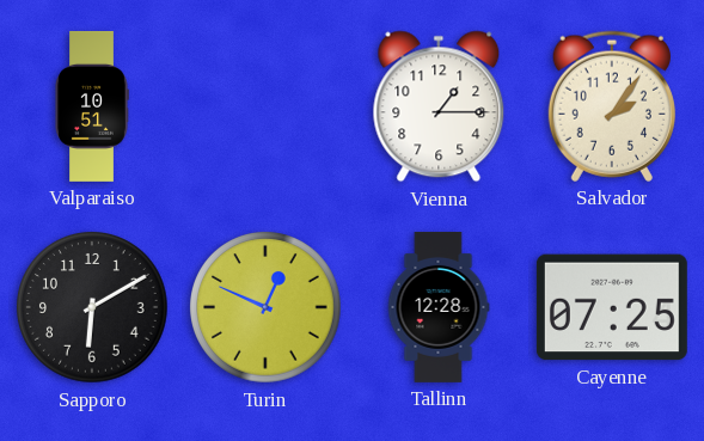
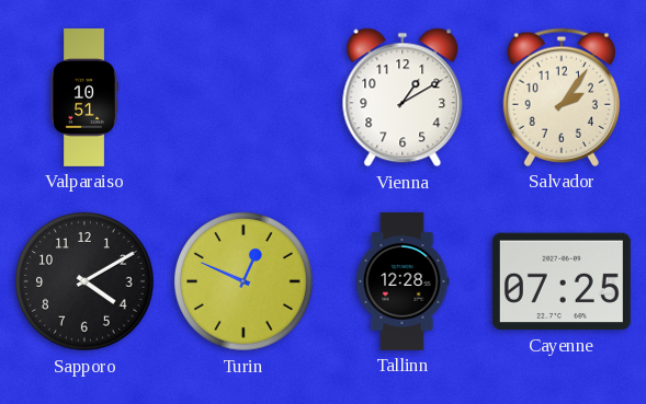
Vienna: 1:15 -> 1:10 (403, 97)
Sapporo: 6:10 -> 4:10 (86, 282)
